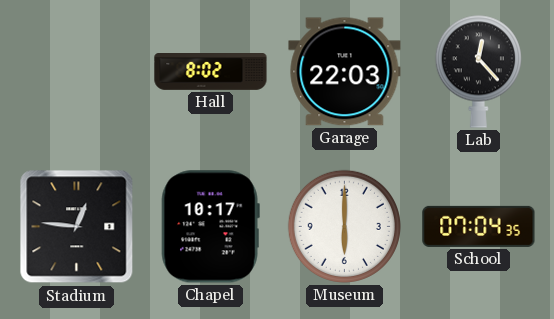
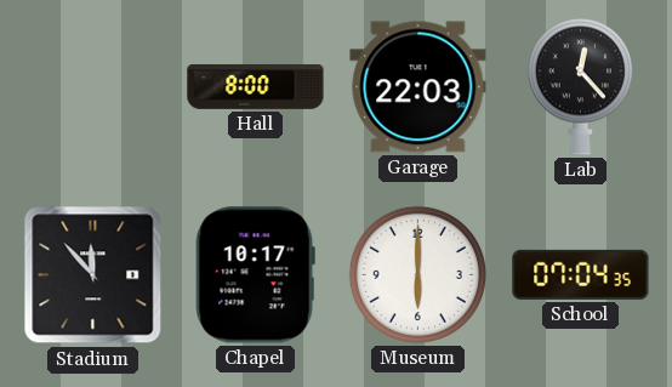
Hall: 8:02 -> 8:00 (256, 87)
Stadium: 12:46 -> 11:53 (93, 275)
